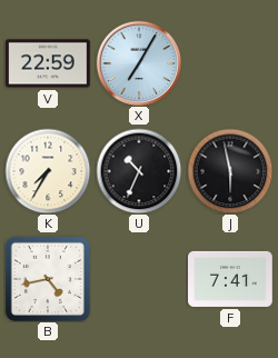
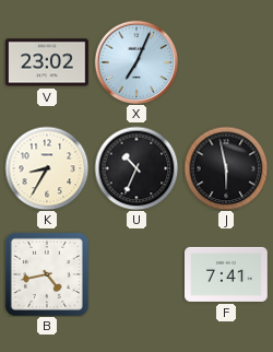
V: 22:59 -> 23:02 (48, 62)
X: 7:05 -> 7:04 (136, 62)
K: 7:35 -> 8:35 (47, 168)
